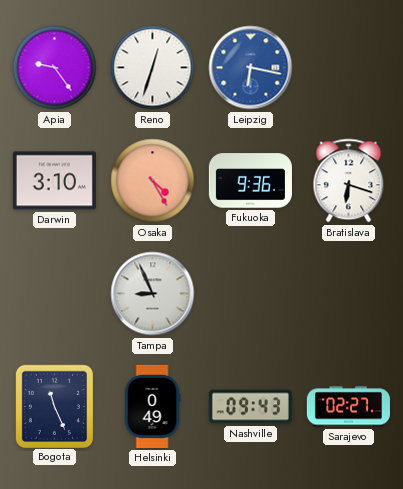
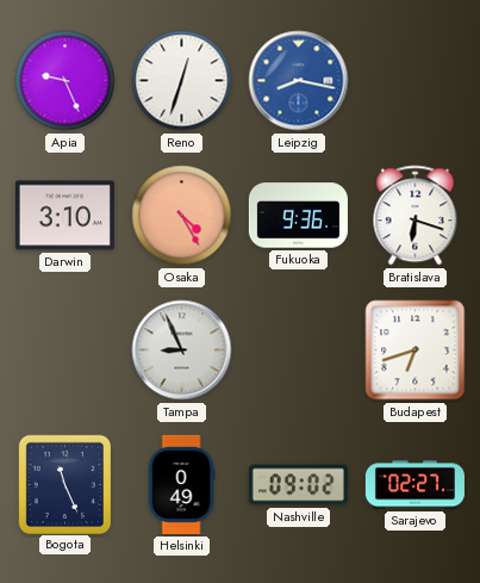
Apia: 9:24 -> 9:26 (66, 81)
Leipzig: 6:17 -> 8:17 (299, 81)
Budapest: none -> 6:42 (416, 351)
Nashville: 09:43 -> 09:02 (298, 485)
